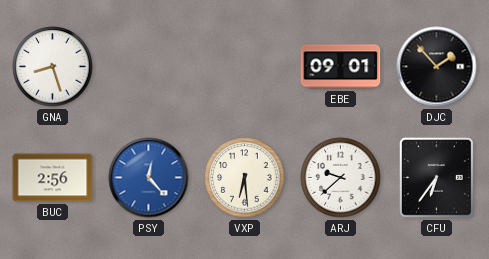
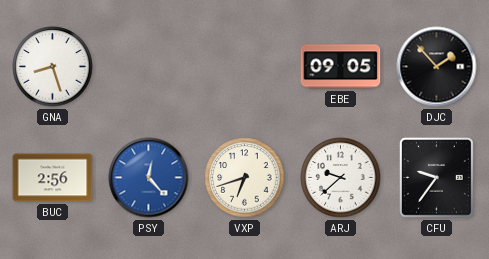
EBE: 09:01 -> 09:05 (341, 67)
VXP: 6:29 -> 6:42 (245, 178)
CFU: 6:36 -> 9:36 (436, 177)
